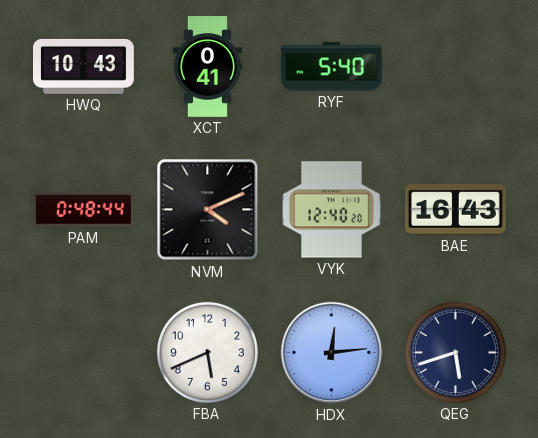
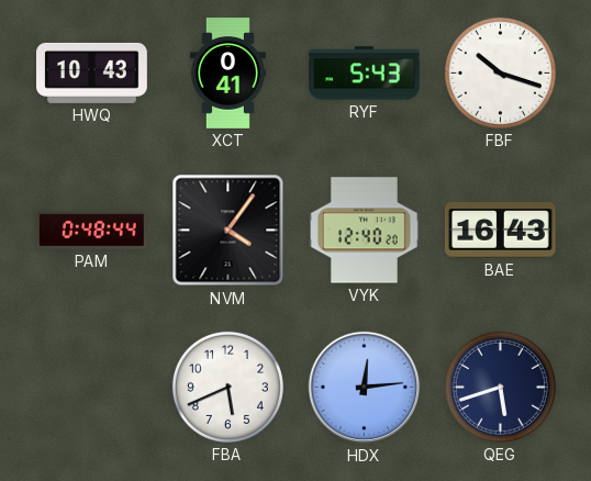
RYF: 5:40 -> 5:43 (365, 74)
FBF: none -> 10:18 (500, 72)
NVM: 4:11 -> 4:06 (228, 231)
